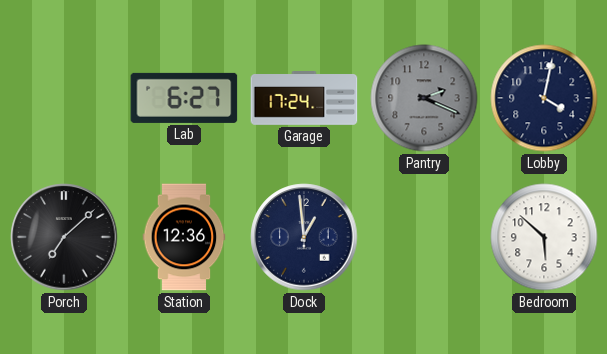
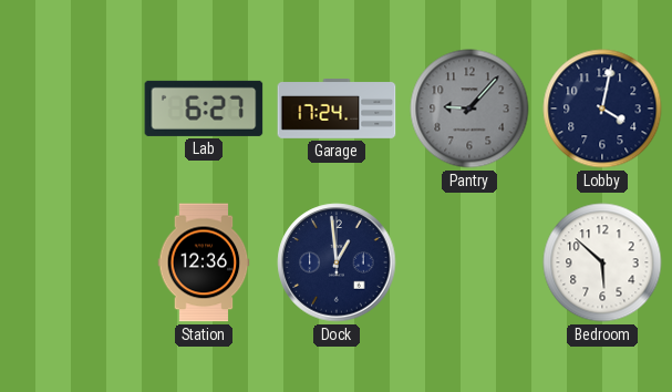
Pantry: 2:19 -> 9:07 (469, 109)
Porch: 7:08 -> none (64, 237)
